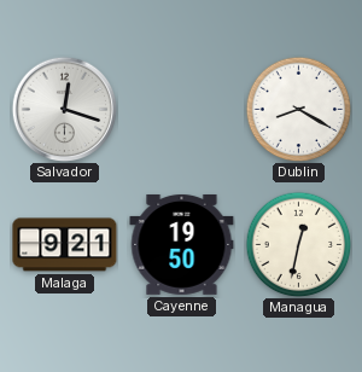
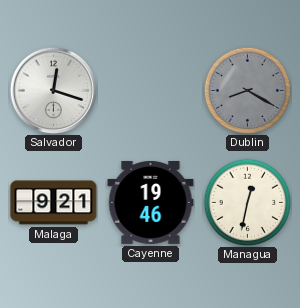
Dublin dial: white -> grey (247, 90)
Cayenne: 19:50 -> 19:46 (151, 202)
